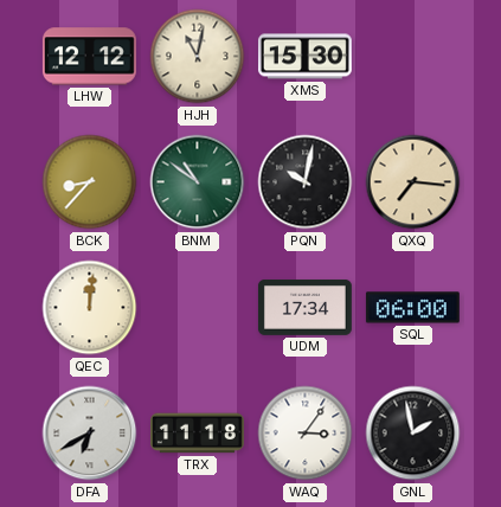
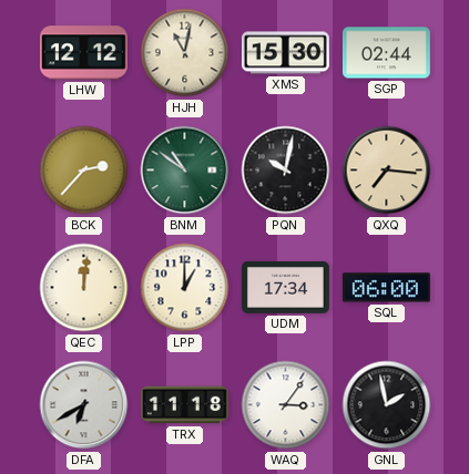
SGP: none -> 02:44 (386, 53)
BCK: 8:37 -> 2:37 (84, 171)
LPP: none -> 1:00 (185, 288)
